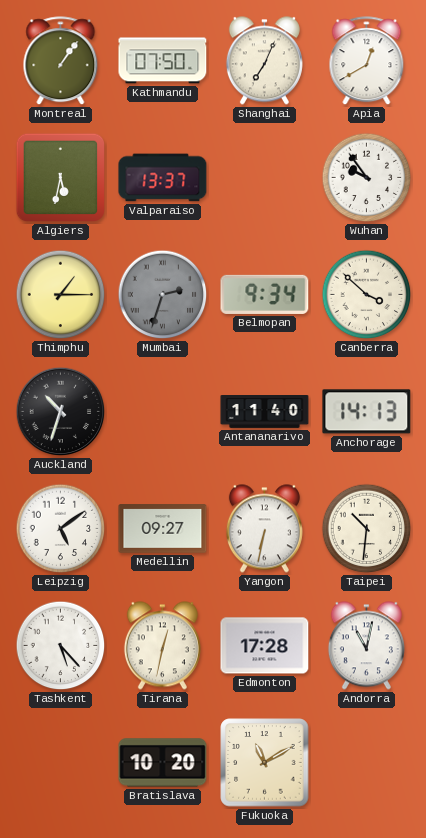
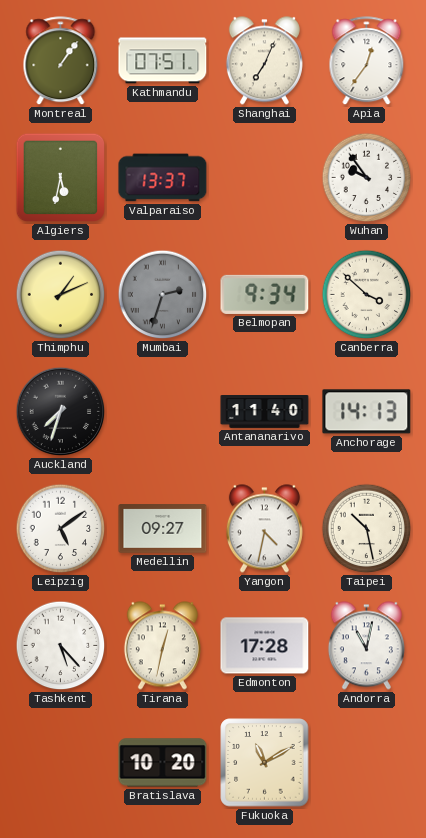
Kathmandu: 07:50 -> 07:51 (163, 61)
Apia: 12:40 -> 12:36 (367, 61)
Thimphu: 1:15 -> 1:11 (61, 295)
Auckland: 10:33 -> 7:33 (61, 412)
Yangon: 6:32 -> 4:32 (264, 529)
Taipei: 10:31 -> 10:28 (367, 529)
